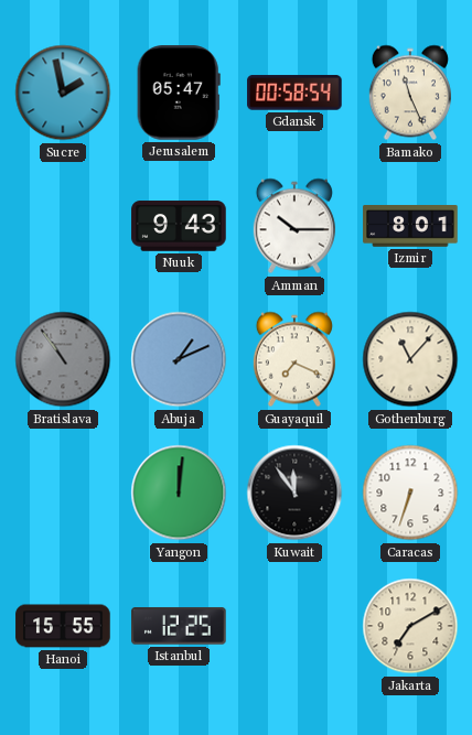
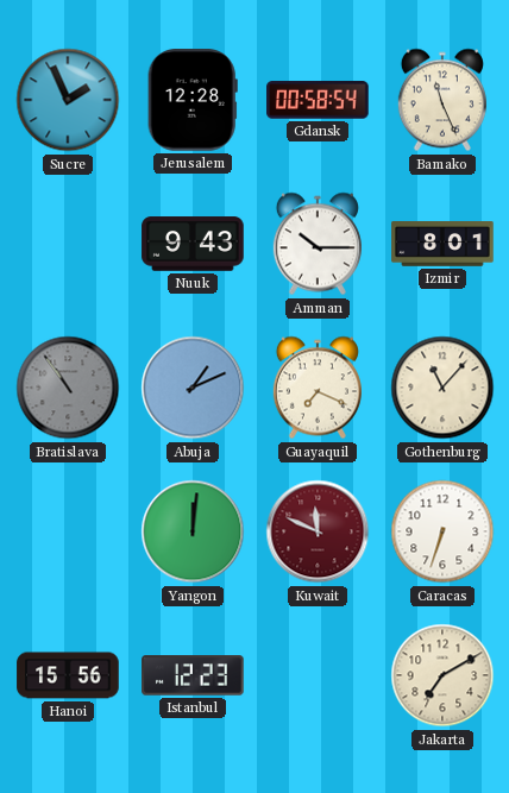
Sucre: 1:58 -> 1:56 (68, 100)
Jerusalem: 05:47 -> 12:28 (193, 100)
Kuwait: 11:54 -> 11:49 (318, 531)
Kuwait dial: black -> burgundy (318, 531)
Hanoi: 15:55 -> 15:56 (68, 675)
Istanbul: 12:25 -> 12:23 (193, 675)
